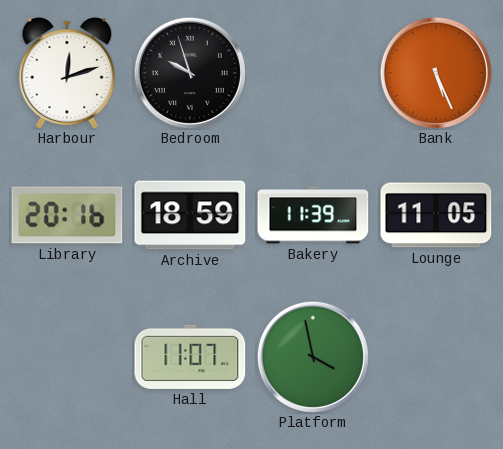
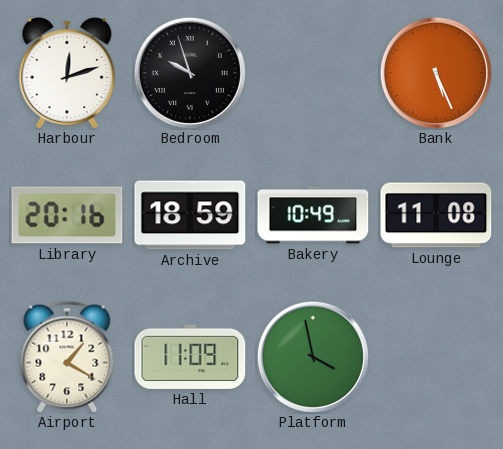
Bakery: 11:39 -> 10:49 (313, 215)
Lounge: 11:05 -> 11:08 (436, 215)
Airport: none -> 1:20 (67, 357)
Hall: 11:07 -> 11:09 (190, 357)
